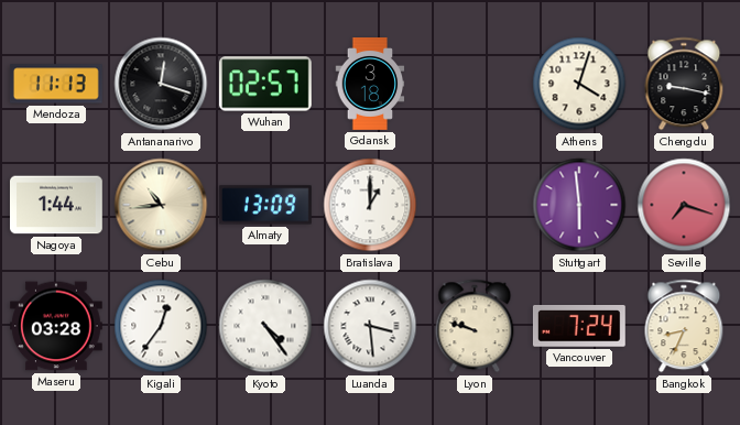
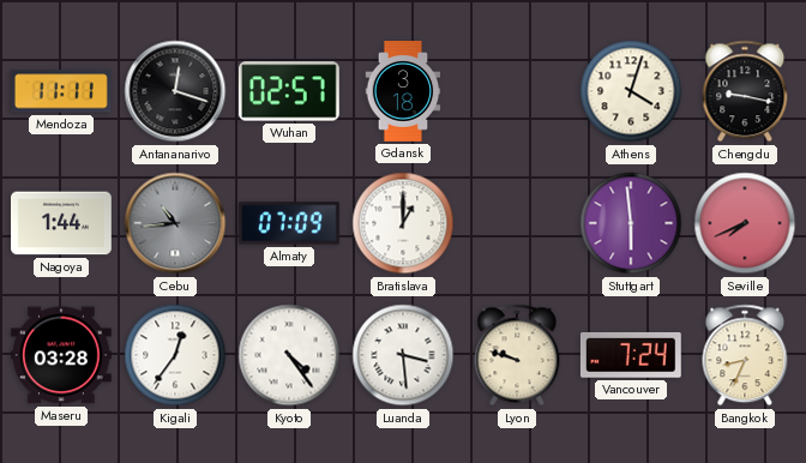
Mendoza: 11:13 -> 11:11 (61, 91)
Cebu dial: cream -> grey (175, 223)
Almaty: 13:09 -> 07:09 (289, 223)
Seville: 7:18 -> 7:41 (745, 223)
